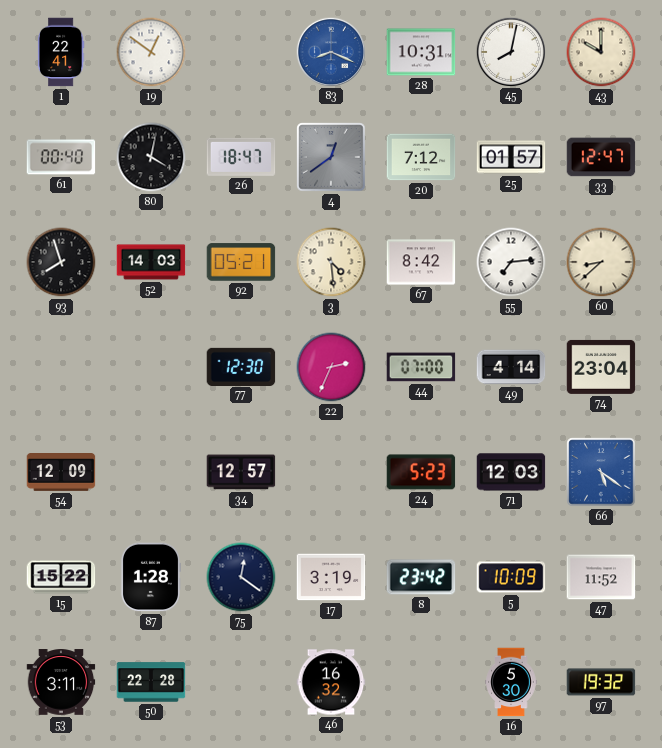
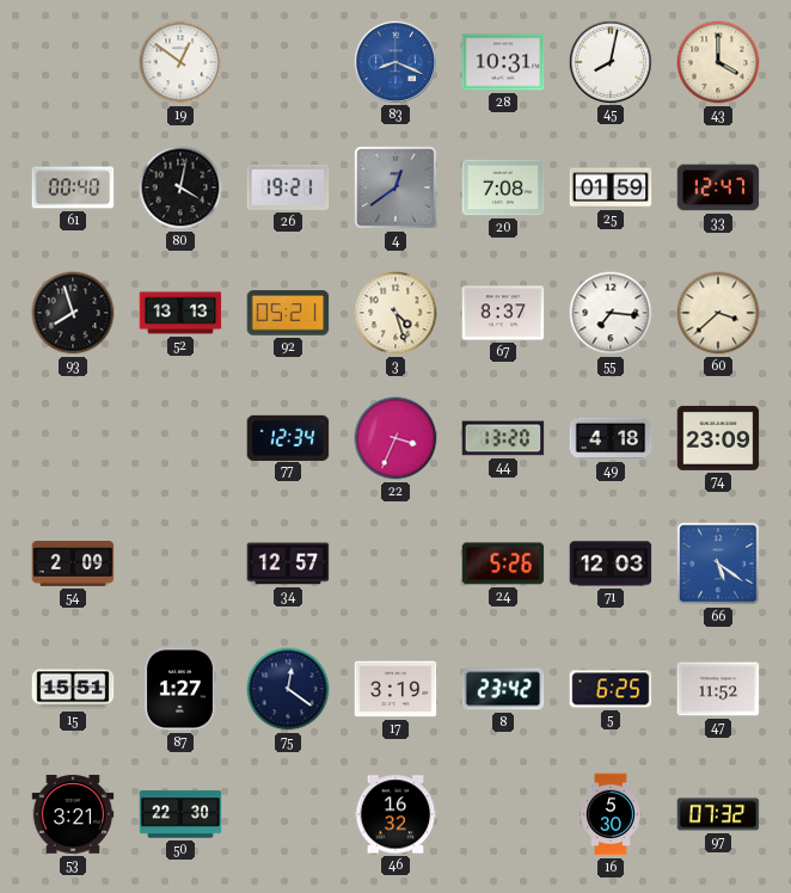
1: 22:41 -> none (61, 52)
43: 10:00 -> 4:00 (718, 62)
26: 18:47 -> 19:21 (288, 187)
20: 7:12 -> 7:08 (503, 187)
25: 01:57 -> 01:59 (611, 187)
52: 14:03 -> 13:13 (180, 313)
3: 4:29 -> 4:27 (395, 313)
67: 8:42 -> 8:37 (503, 313)
55: 7:14 -> 7:16 (611, 313)
60: 8:38 -> 3:38 (718, 313)
77: 12:30 -> 12:34 (288, 437)
22: 2:34 -> 3:34 (395, 438)
44: 07:00 -> 13:20 (503, 438)
49: 4:14 -> 4:18 (611, 438)
74: 23:04 -> 23:09 (718, 438)
54: 12:09 -> 2:09 (73, 565)
24: 5:23 -> 5:26 (503, 563)
15: 15:22 -> 15:51 (73, 689)
87: 1:28 -> 1:27 (179, 689)
5: 10:09 -> 6:25 (611, 689)
53: 3:11 -> 3:21 (73, 814)
50: 22:28 -> 22:30 (180, 814)
97: 19:32 -> 07:32 (718, 814)
